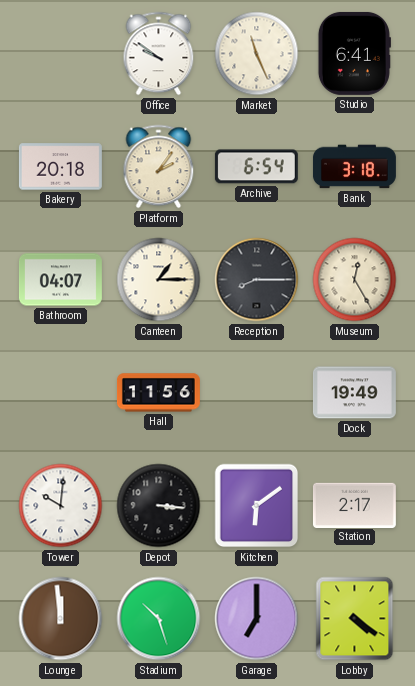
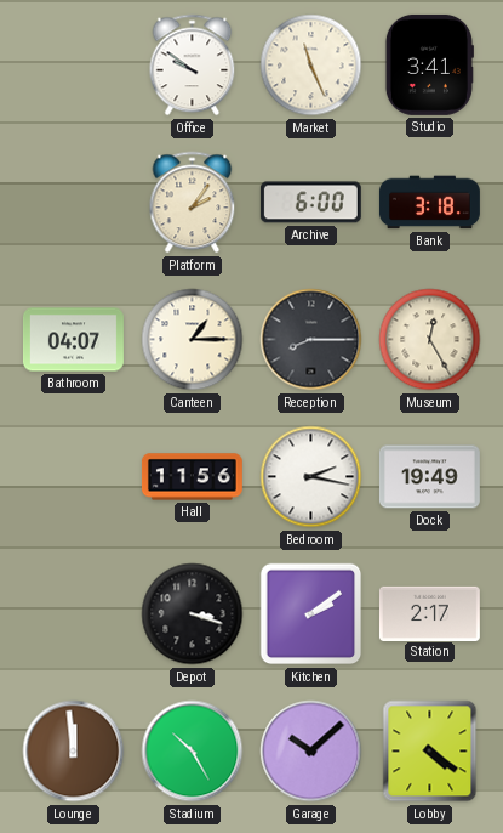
Studio: 6:41 -> 3:41 (429, 64)
Bakery: 20:18 -> none (60, 167)
Archive: 6:54 -> 6:00 (310, 203)
Bedroom: none -> 2:17 (311, 477)
Tower: 10:01 -> none (61, 506)
Depot: 3:16 -> 3:18 (193, 614)
Kitchen: 6:09 -> 2:09 (311, 614)
Stadium: 10:27 -> 10:25 (193, 752)
Garage: 7:00 -> 10:08 (311, 752)
